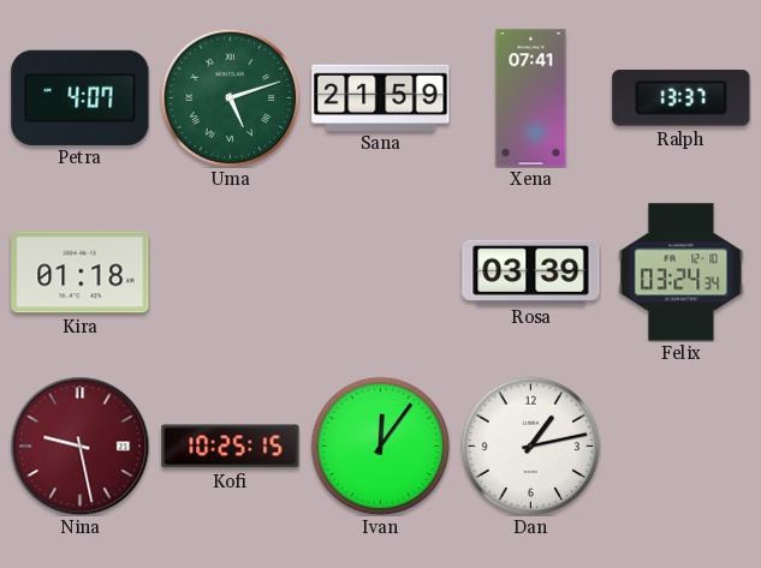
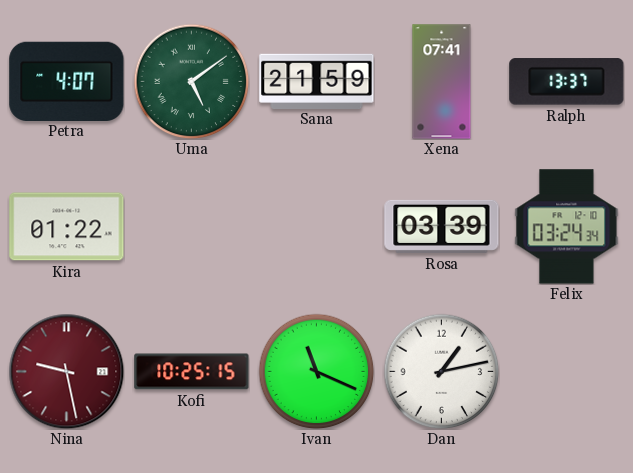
Uma: 5:12 -> 5:09 (191, 81)
Kira: 01:18 -> 01:22 (67, 227)
Ivan: 12:06 -> 11:19 (316, 371)
